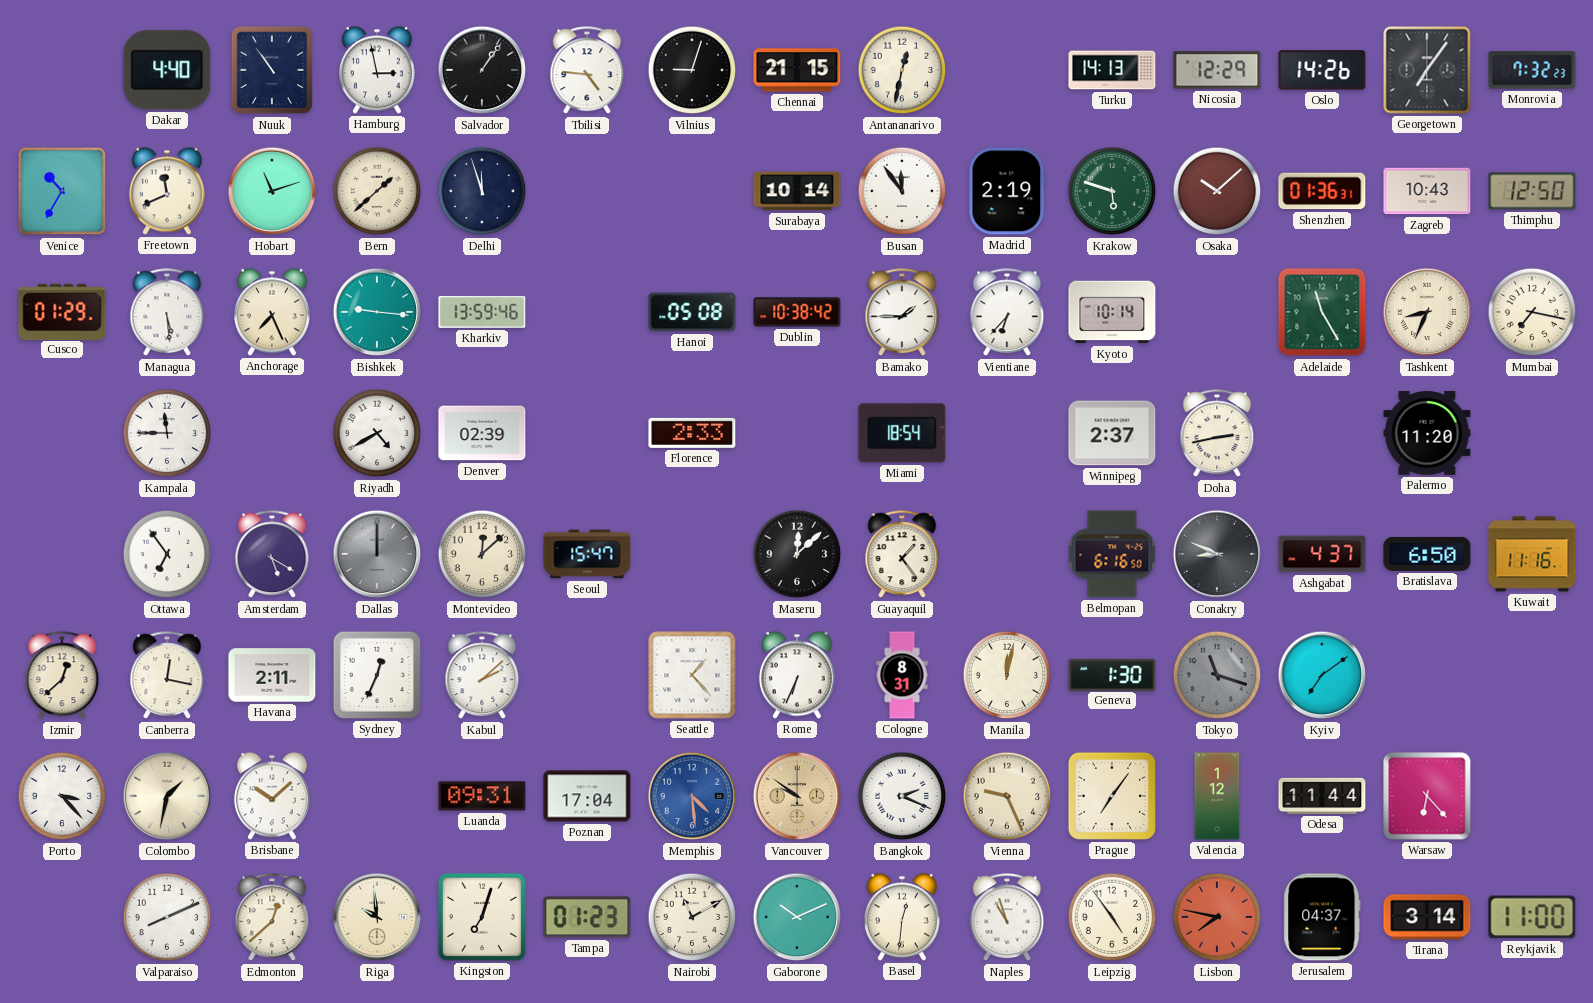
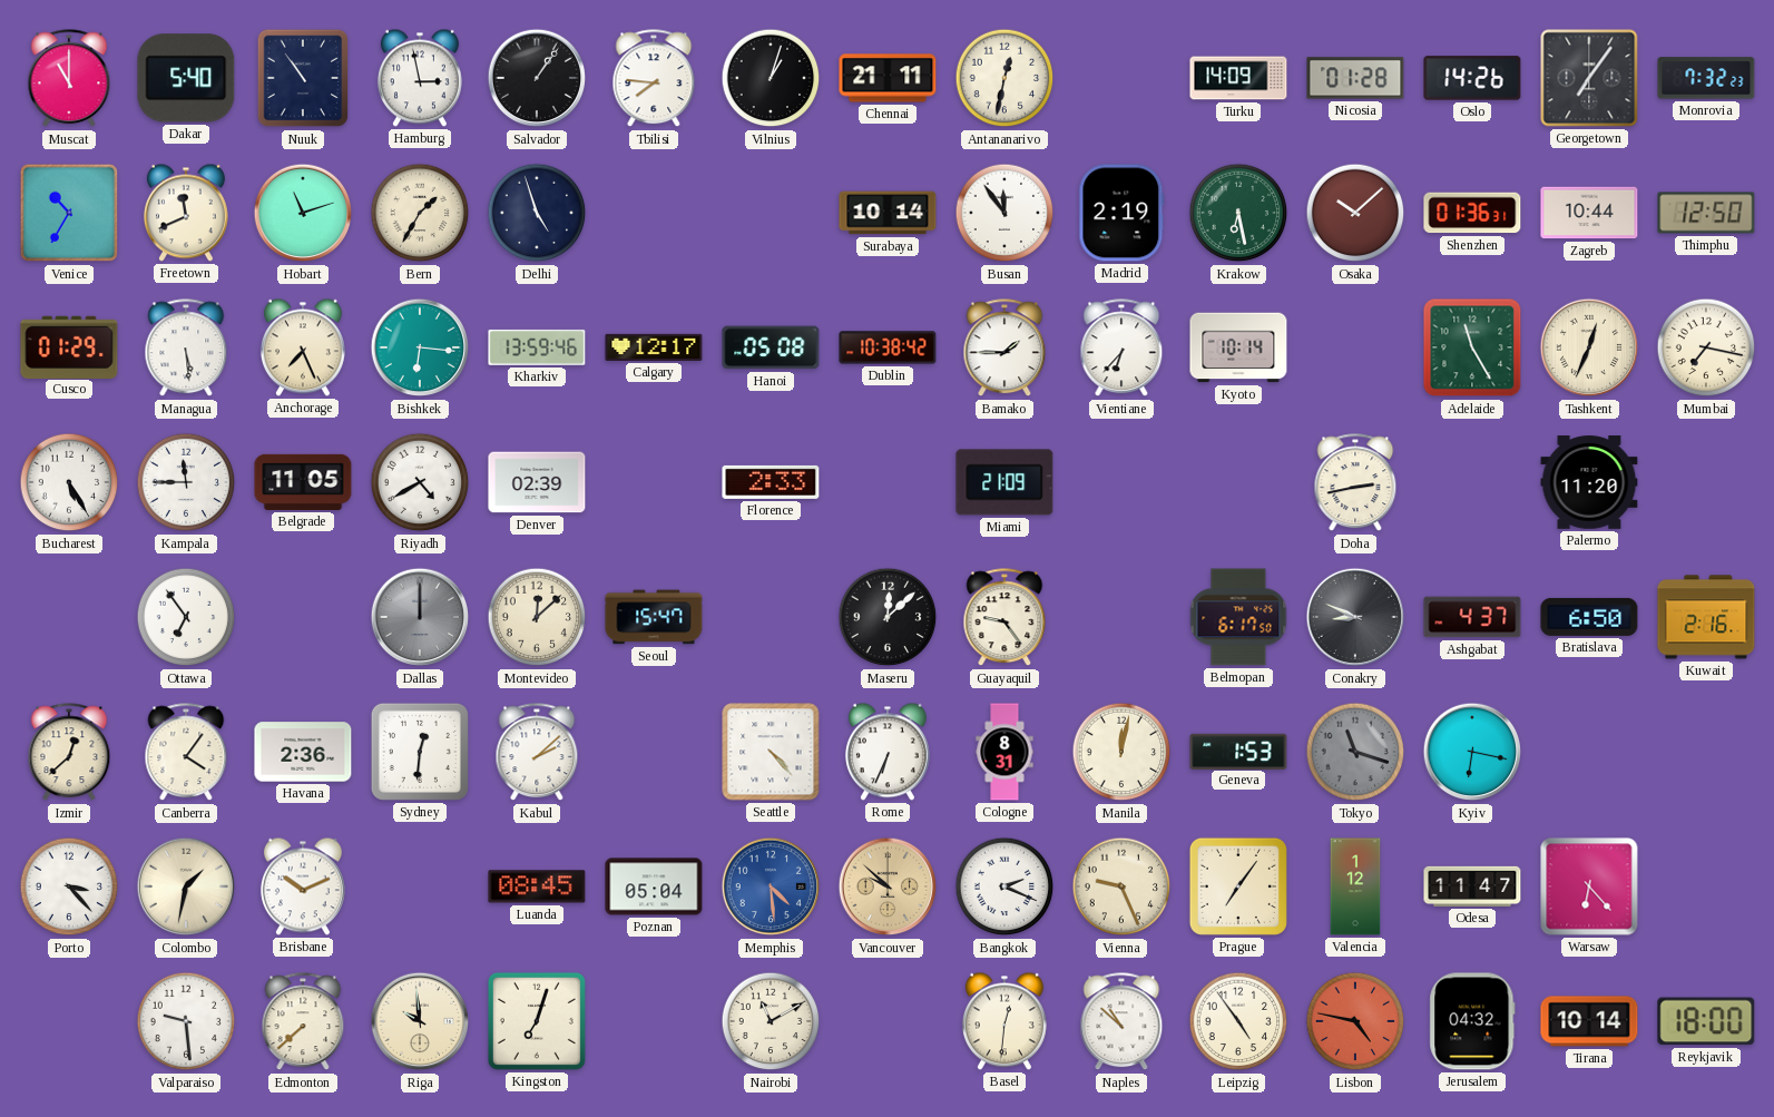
Muscat: none -> 11:00 (69, 79)
Dakar: 4:40 -> 5:40 (186, 78)
Tbilisi: 4:46 -> 7:46 (654, 79)
Vilnius: 9:03 -> 1:03 (771, 78)
Chennai: 21:15 -> 21:11 (888, 78)
Turku: 14:13 -> 14:09 (1238, 78)
Nicosia: 12:29 -> 01:28 (1355, 78)
Bern: 1:38 -> 1:35 (420, 213)
Delhi: 11:57 -> 4:57 (537, 213)
Krakow: 5:48 -> 6:28 (1238, 213)
Zagreb: 10:43 -> 10:44 (1589, 213)
Bishkek: 9:16 -> 6:16 (420, 347)
Calgary: none -> 12:17 (654, 347)
Tashkent: 8:34 -> 12:34 (1589, 347)
Bucharest: none -> 5:25 (69, 482)
Belgrade: none -> 11:05 (303, 482)
Miami: 18:54 -> 21:09 (1004, 482)
Winnipeg: 2:37 -> none (1112, 433)
Amsterdam: 5:20 -> none (272, 555)
Guayaquil: 1:24 -> 9:24 (1004, 618)
Belmopan: 6:16 -> 6:17 (1238, 617)
Kuwait: 11:16 -> 2:16 (1706, 617)
Canberra: 12:17 -> 4:06 (186, 753)
Havana: 2:11 -> 2:36 (303, 752)
Sydney: 12:34 -> 12:31 (420, 752)
Seattle: 1:23 -> 4:23 (771, 752)
Geneva: 1:30 -> 1:53 (1238, 751)
Kyiv: 7:09 -> 6:17 (1472, 752)
Brisbane: 10:08 -> 10:11 (303, 886)
Luanda: 09:31 -> 08:45 (537, 886)
Poznan: 17:04 -> 05:04 (654, 886)
Vancouver: 9:51 -> 9:52 (888, 886)
Odesa: 11:44 -> 11:47 (1472, 886)
Valparaiso: 8:11 -> 9:29 (186, 1021)
Edmonton: 12:38 -> 7:38 (303, 1022)
Tampa: 01:23 -> none (587, 917)
Gaborone: 10:11 -> none (797, 917)
Naples: 10:57 -> 10:52 (1121, 1022)
Lisbon: 7:47 -> 4:47 (1355, 1021)
Jerusalem: 04:37 -> 04:32 (1472, 1021)
Tirana: 3:14 -> 10:14 (1589, 1021)
Reykjavik: 11:00 -> 18:00 (1706, 1021)
